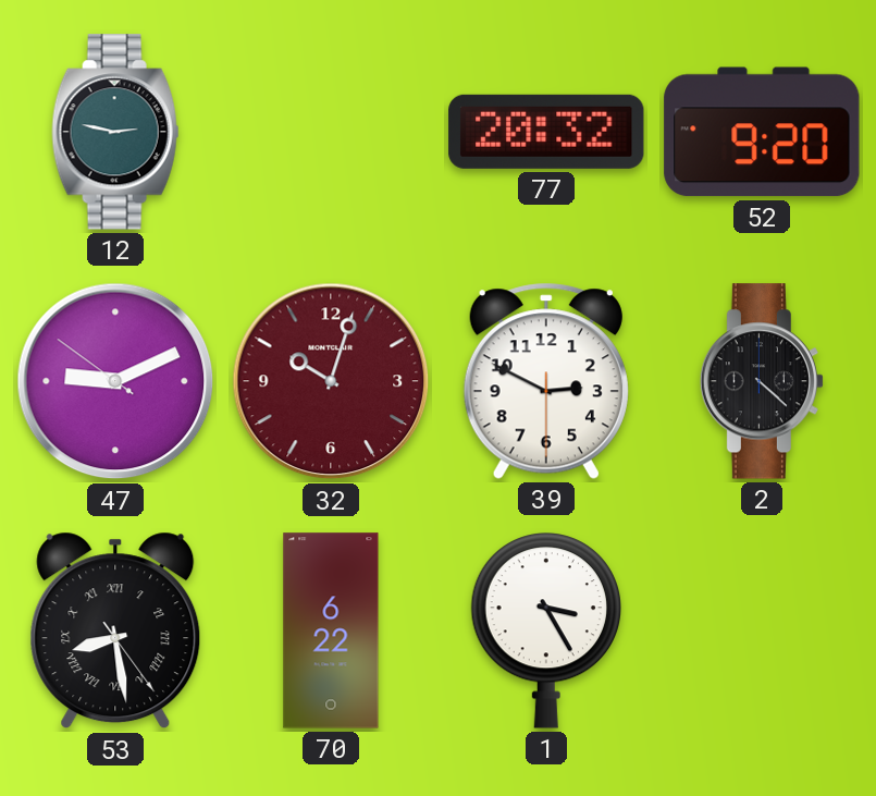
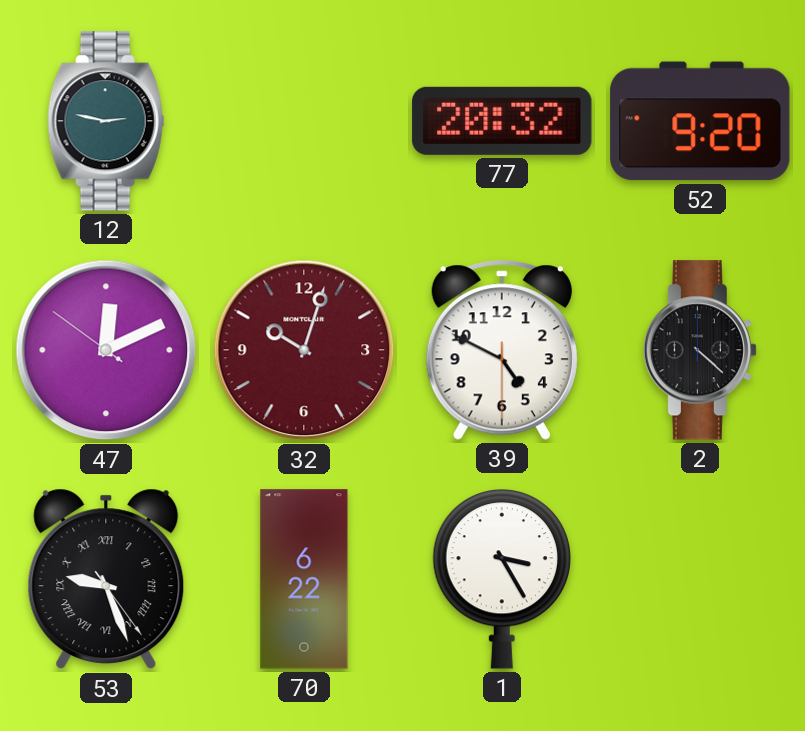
47: 9:10 -> 12:10 (106, 350)
39: 2:49 -> 4:49 (502, 350)
53: 8:28 -> 9:26 (106, 579)
